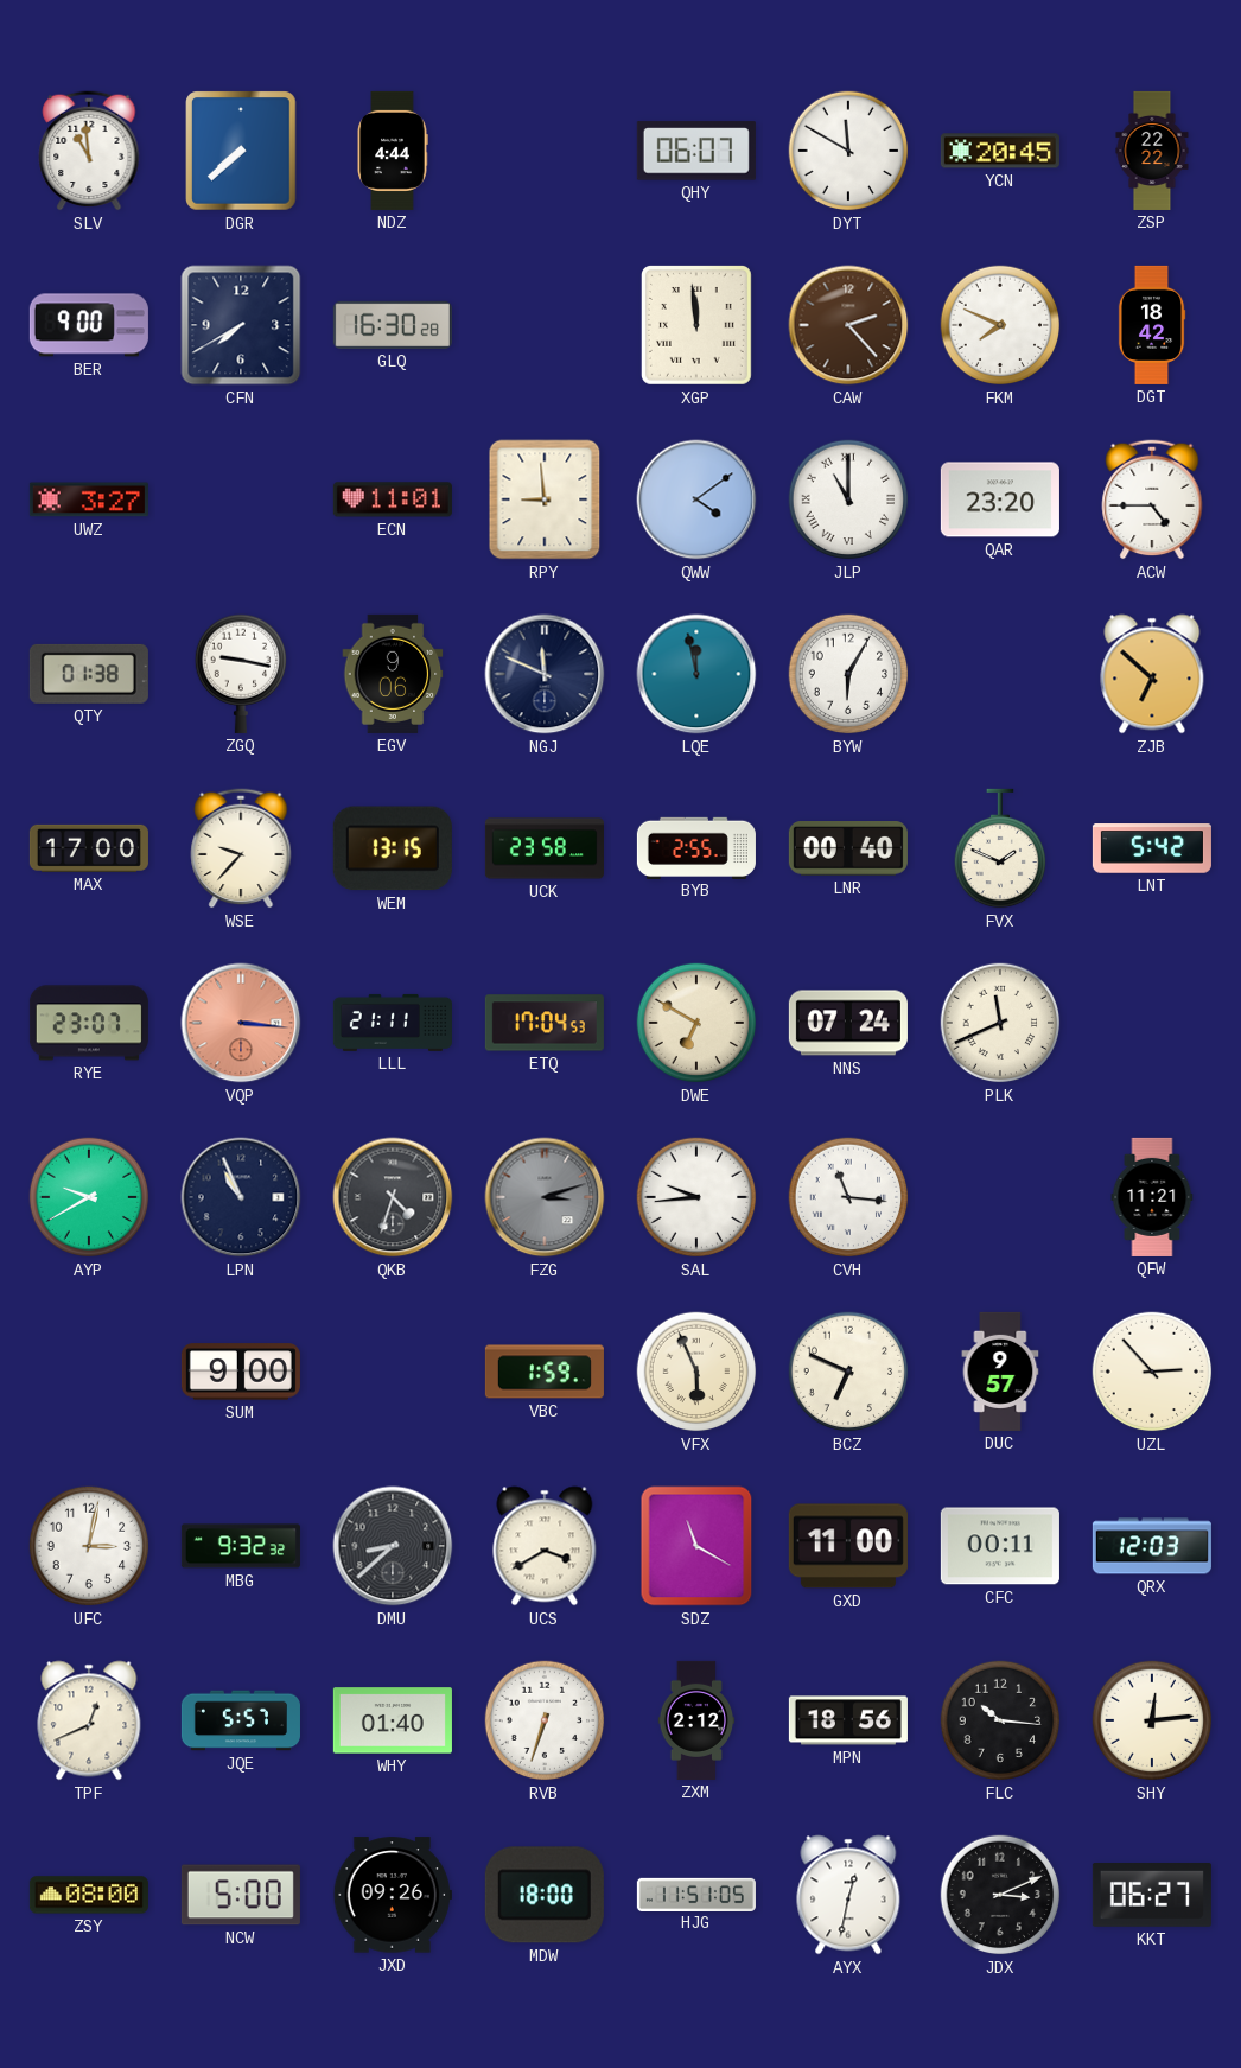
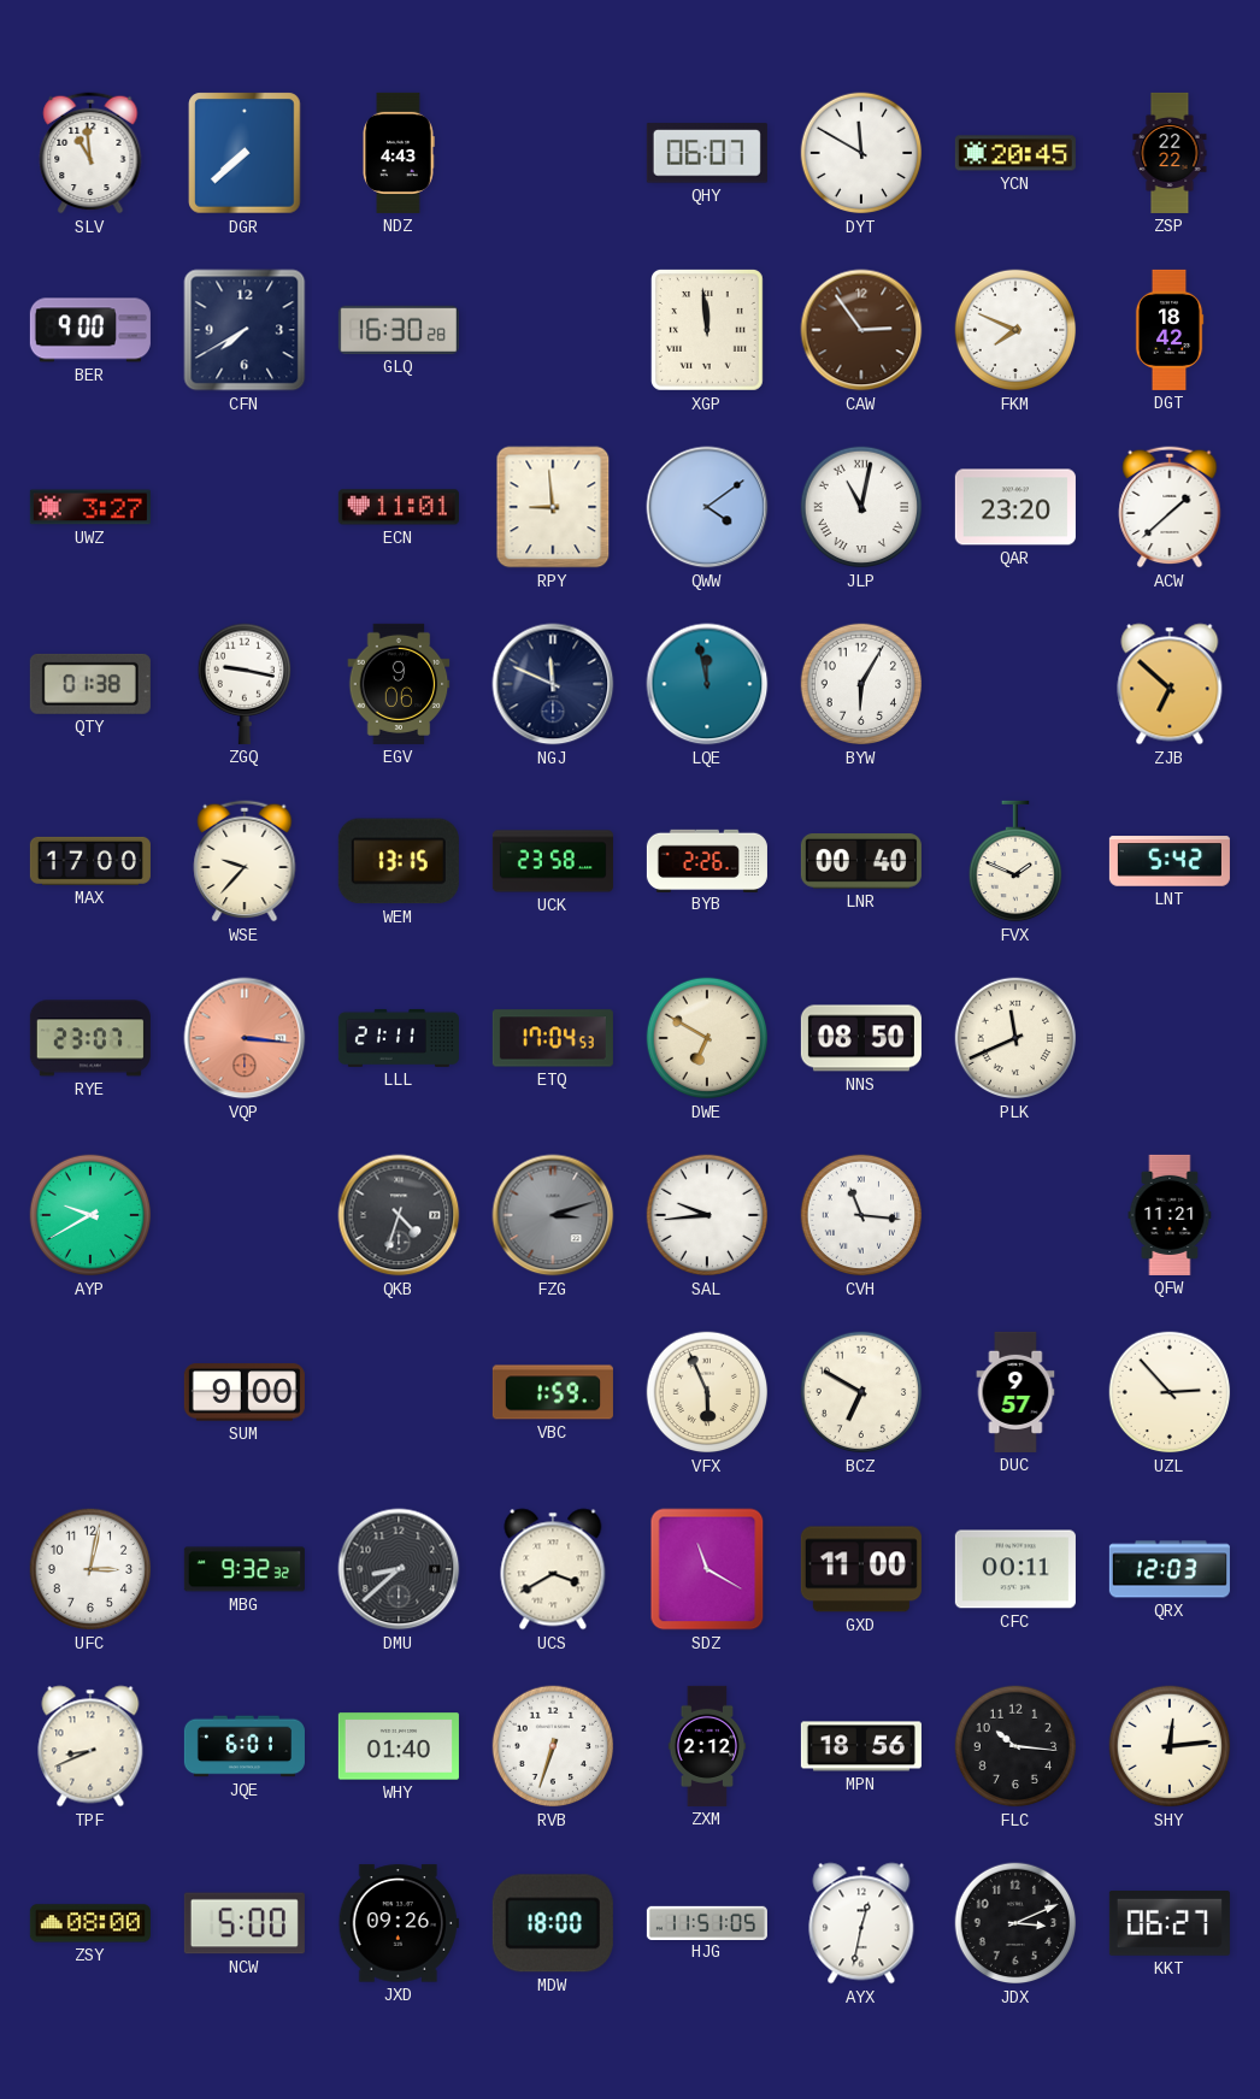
NDZ: 4:44 -> 4:43 (399, 153)
CAW: 2:23 -> 2:54 (861, 330)
JLP: 11:00 -> 11:02 (861, 507)
ACW: 4:45 -> 1:38 (1170, 507)
BYB: 2:55 -> 2:26 (707, 860)
NNS: 07:24 -> 08:50 (861, 1038)
LPN: 10:56 -> none (241, 1197)
BCZ: 6:49 -> 6:50 (861, 1392)
TPF: 12:41 -> 8:41 (90, 1746)
JQE: 5:57 -> 6:01 (245, 1746)
